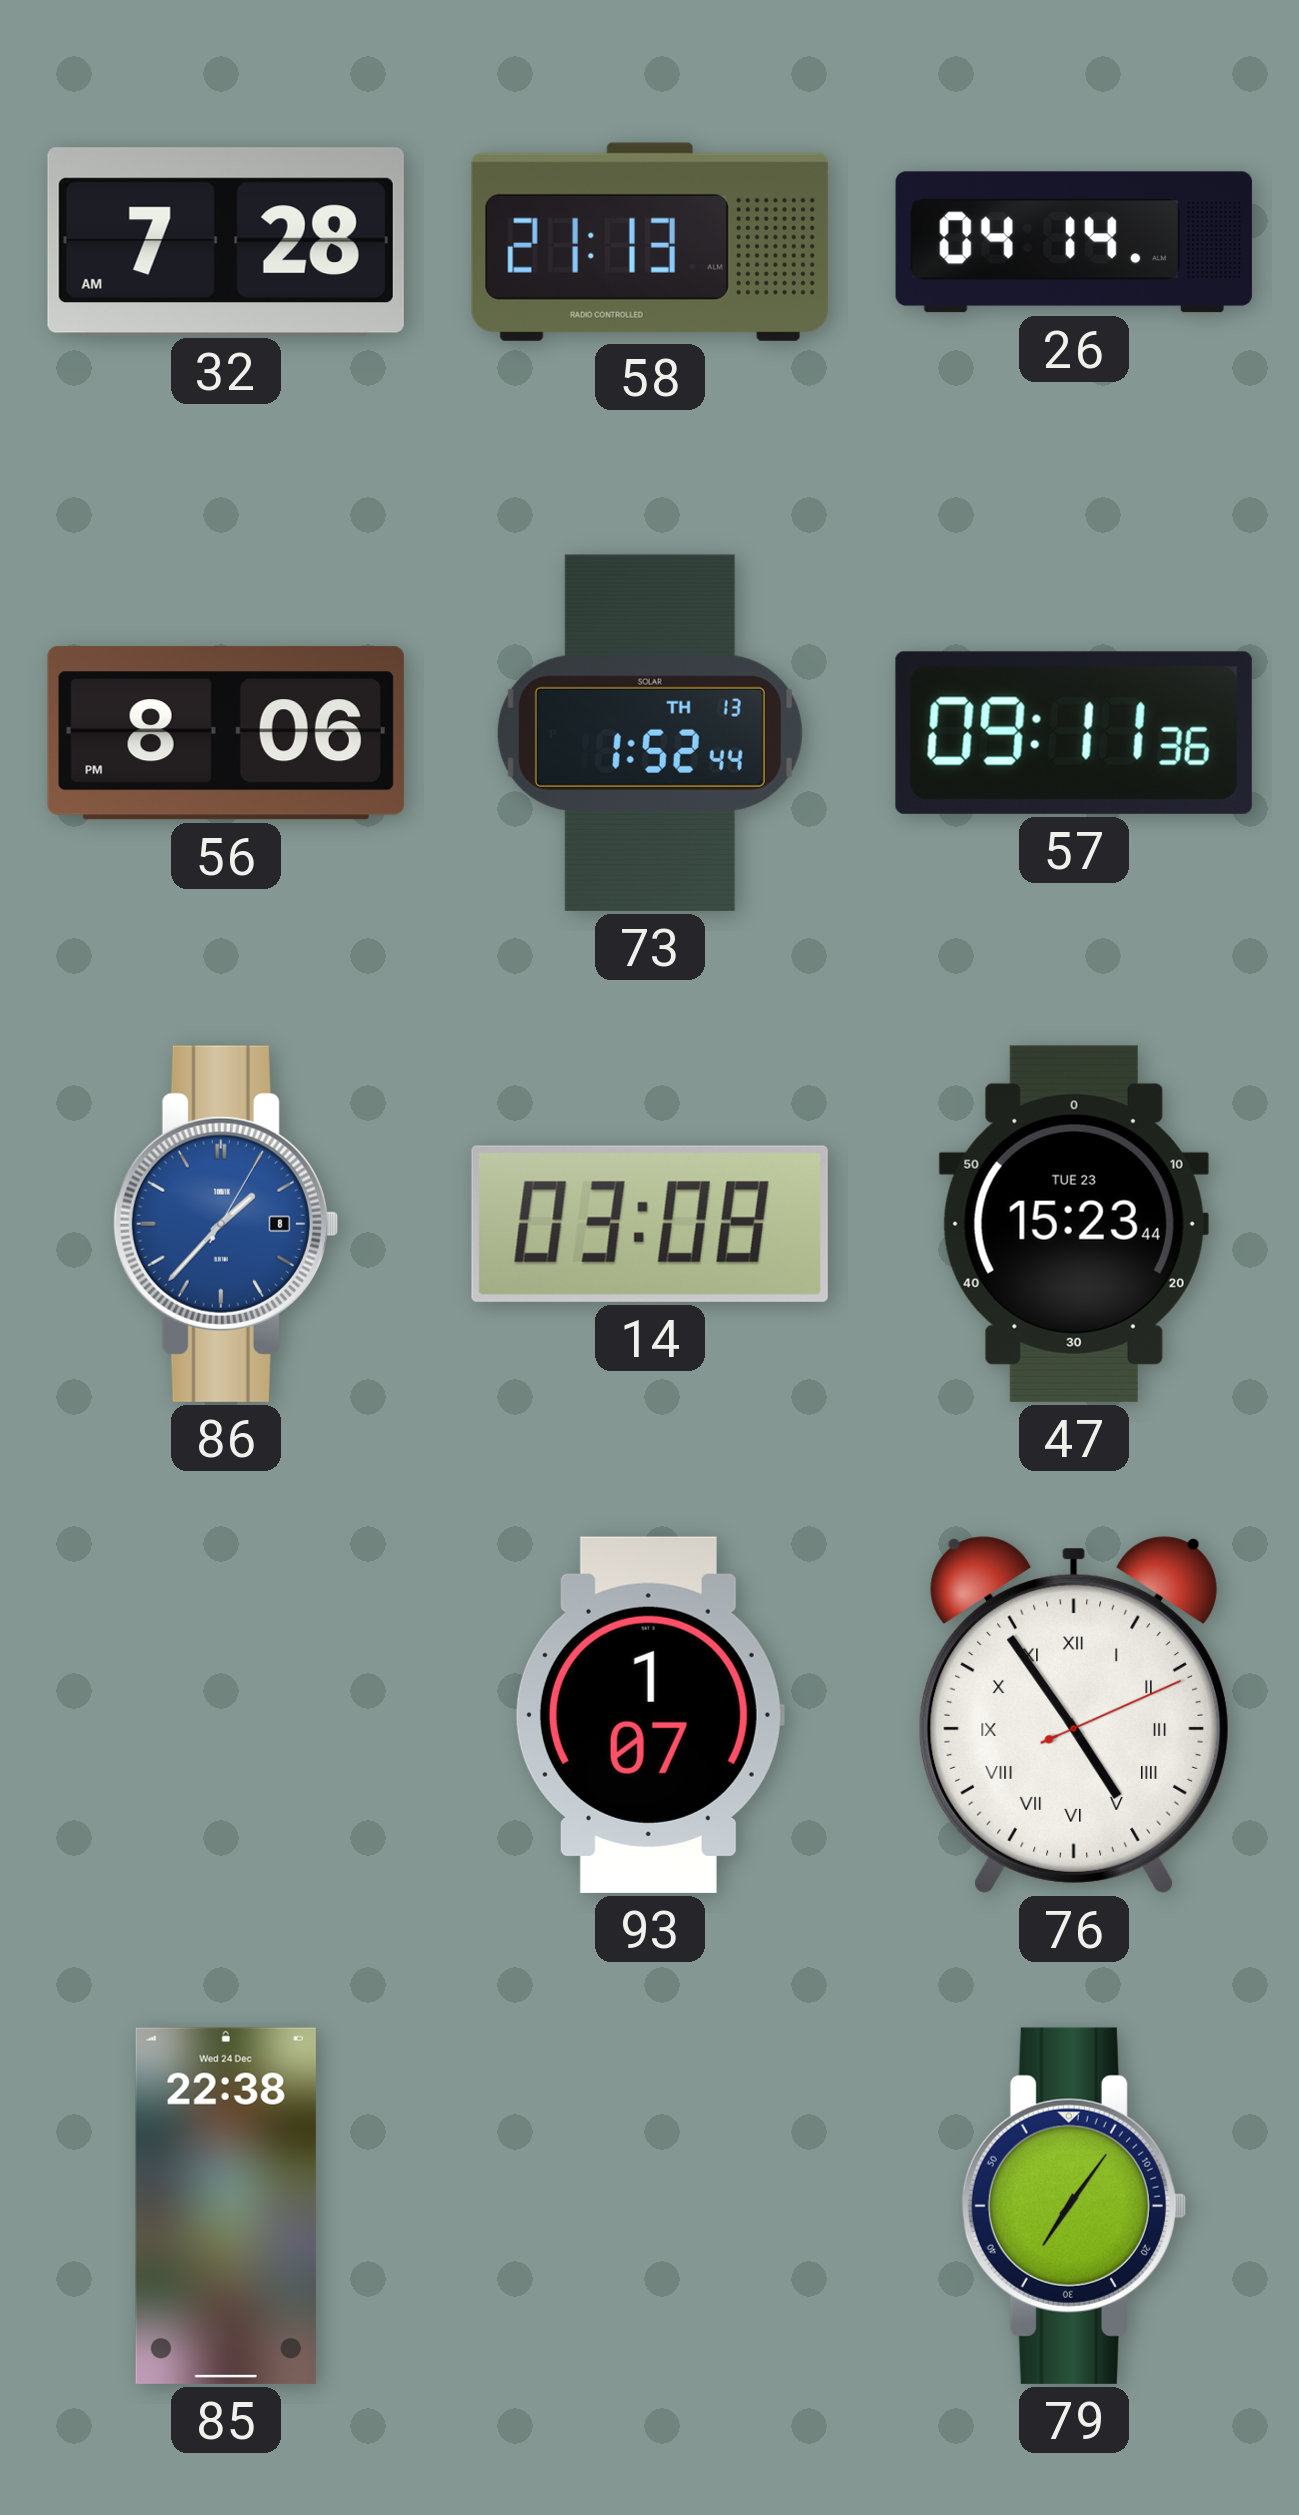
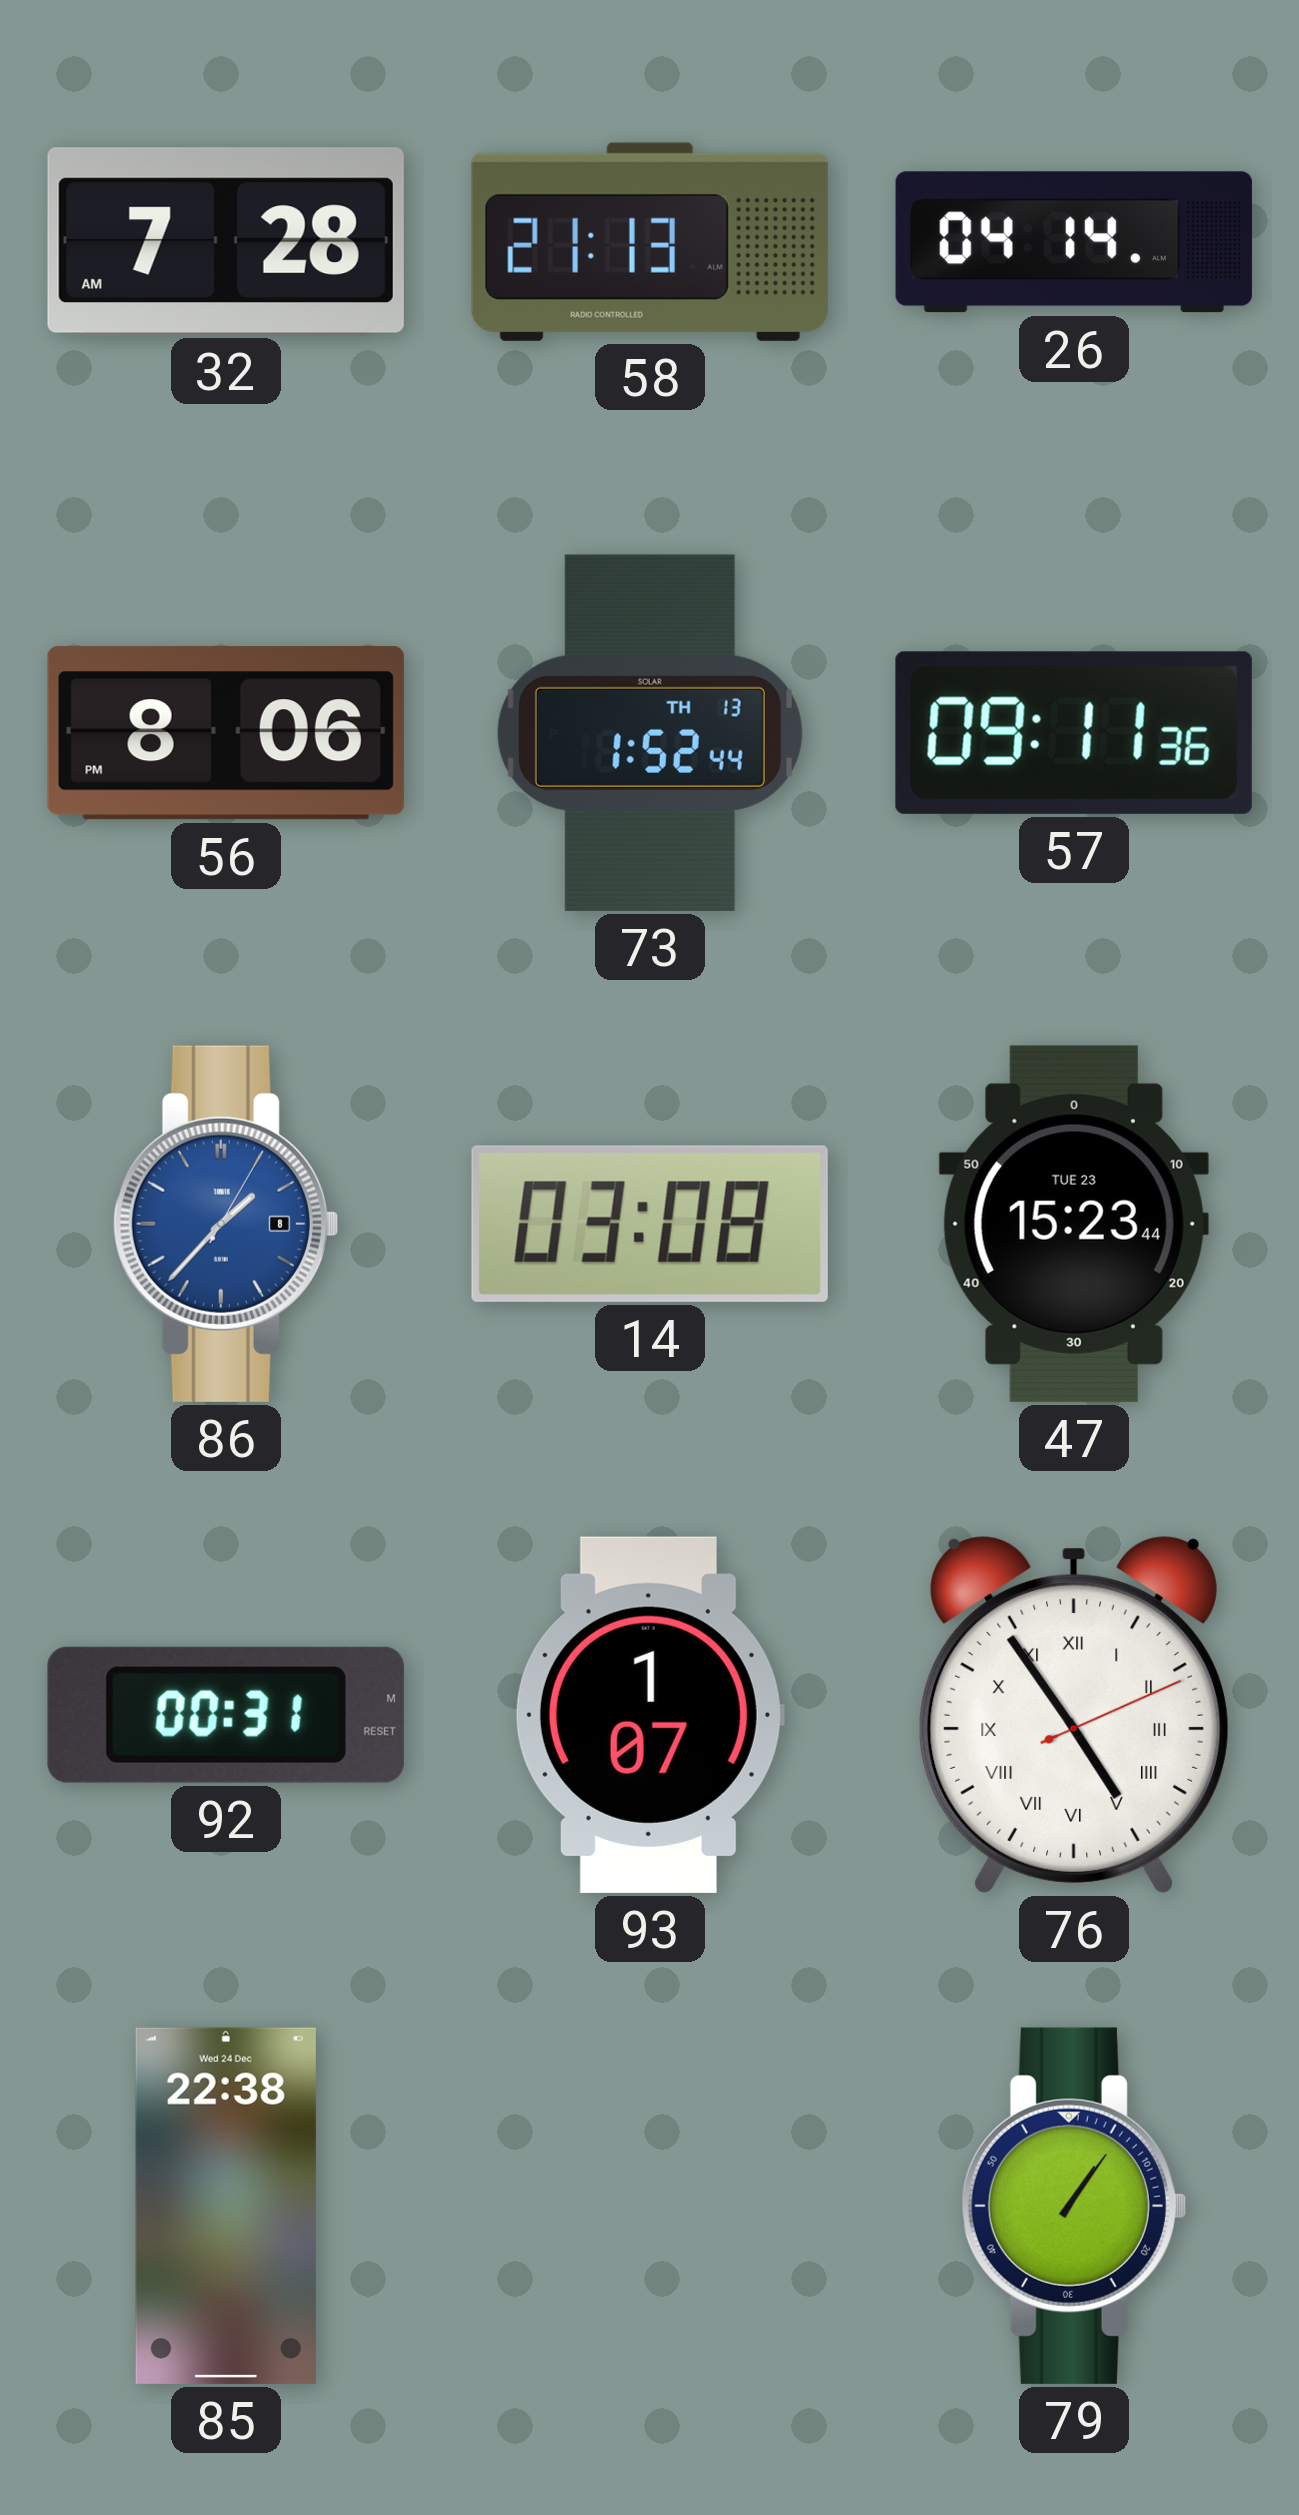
92: none -> 00:31 (226, 1715)
79: 7:06 -> 1:06 (1073, 2206)
